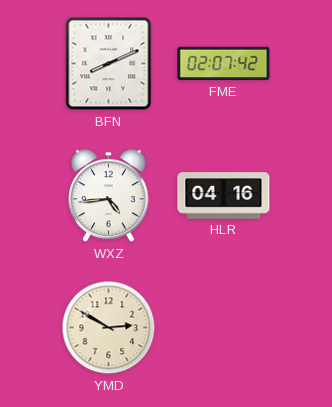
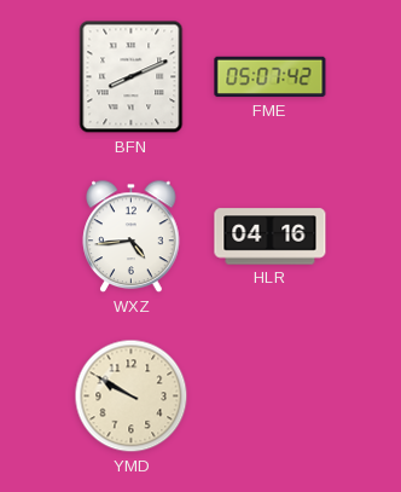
FME: 02:07 -> 05:07 (271, 77)
YMD: 2:50 -> 9:50 (132, 397)
